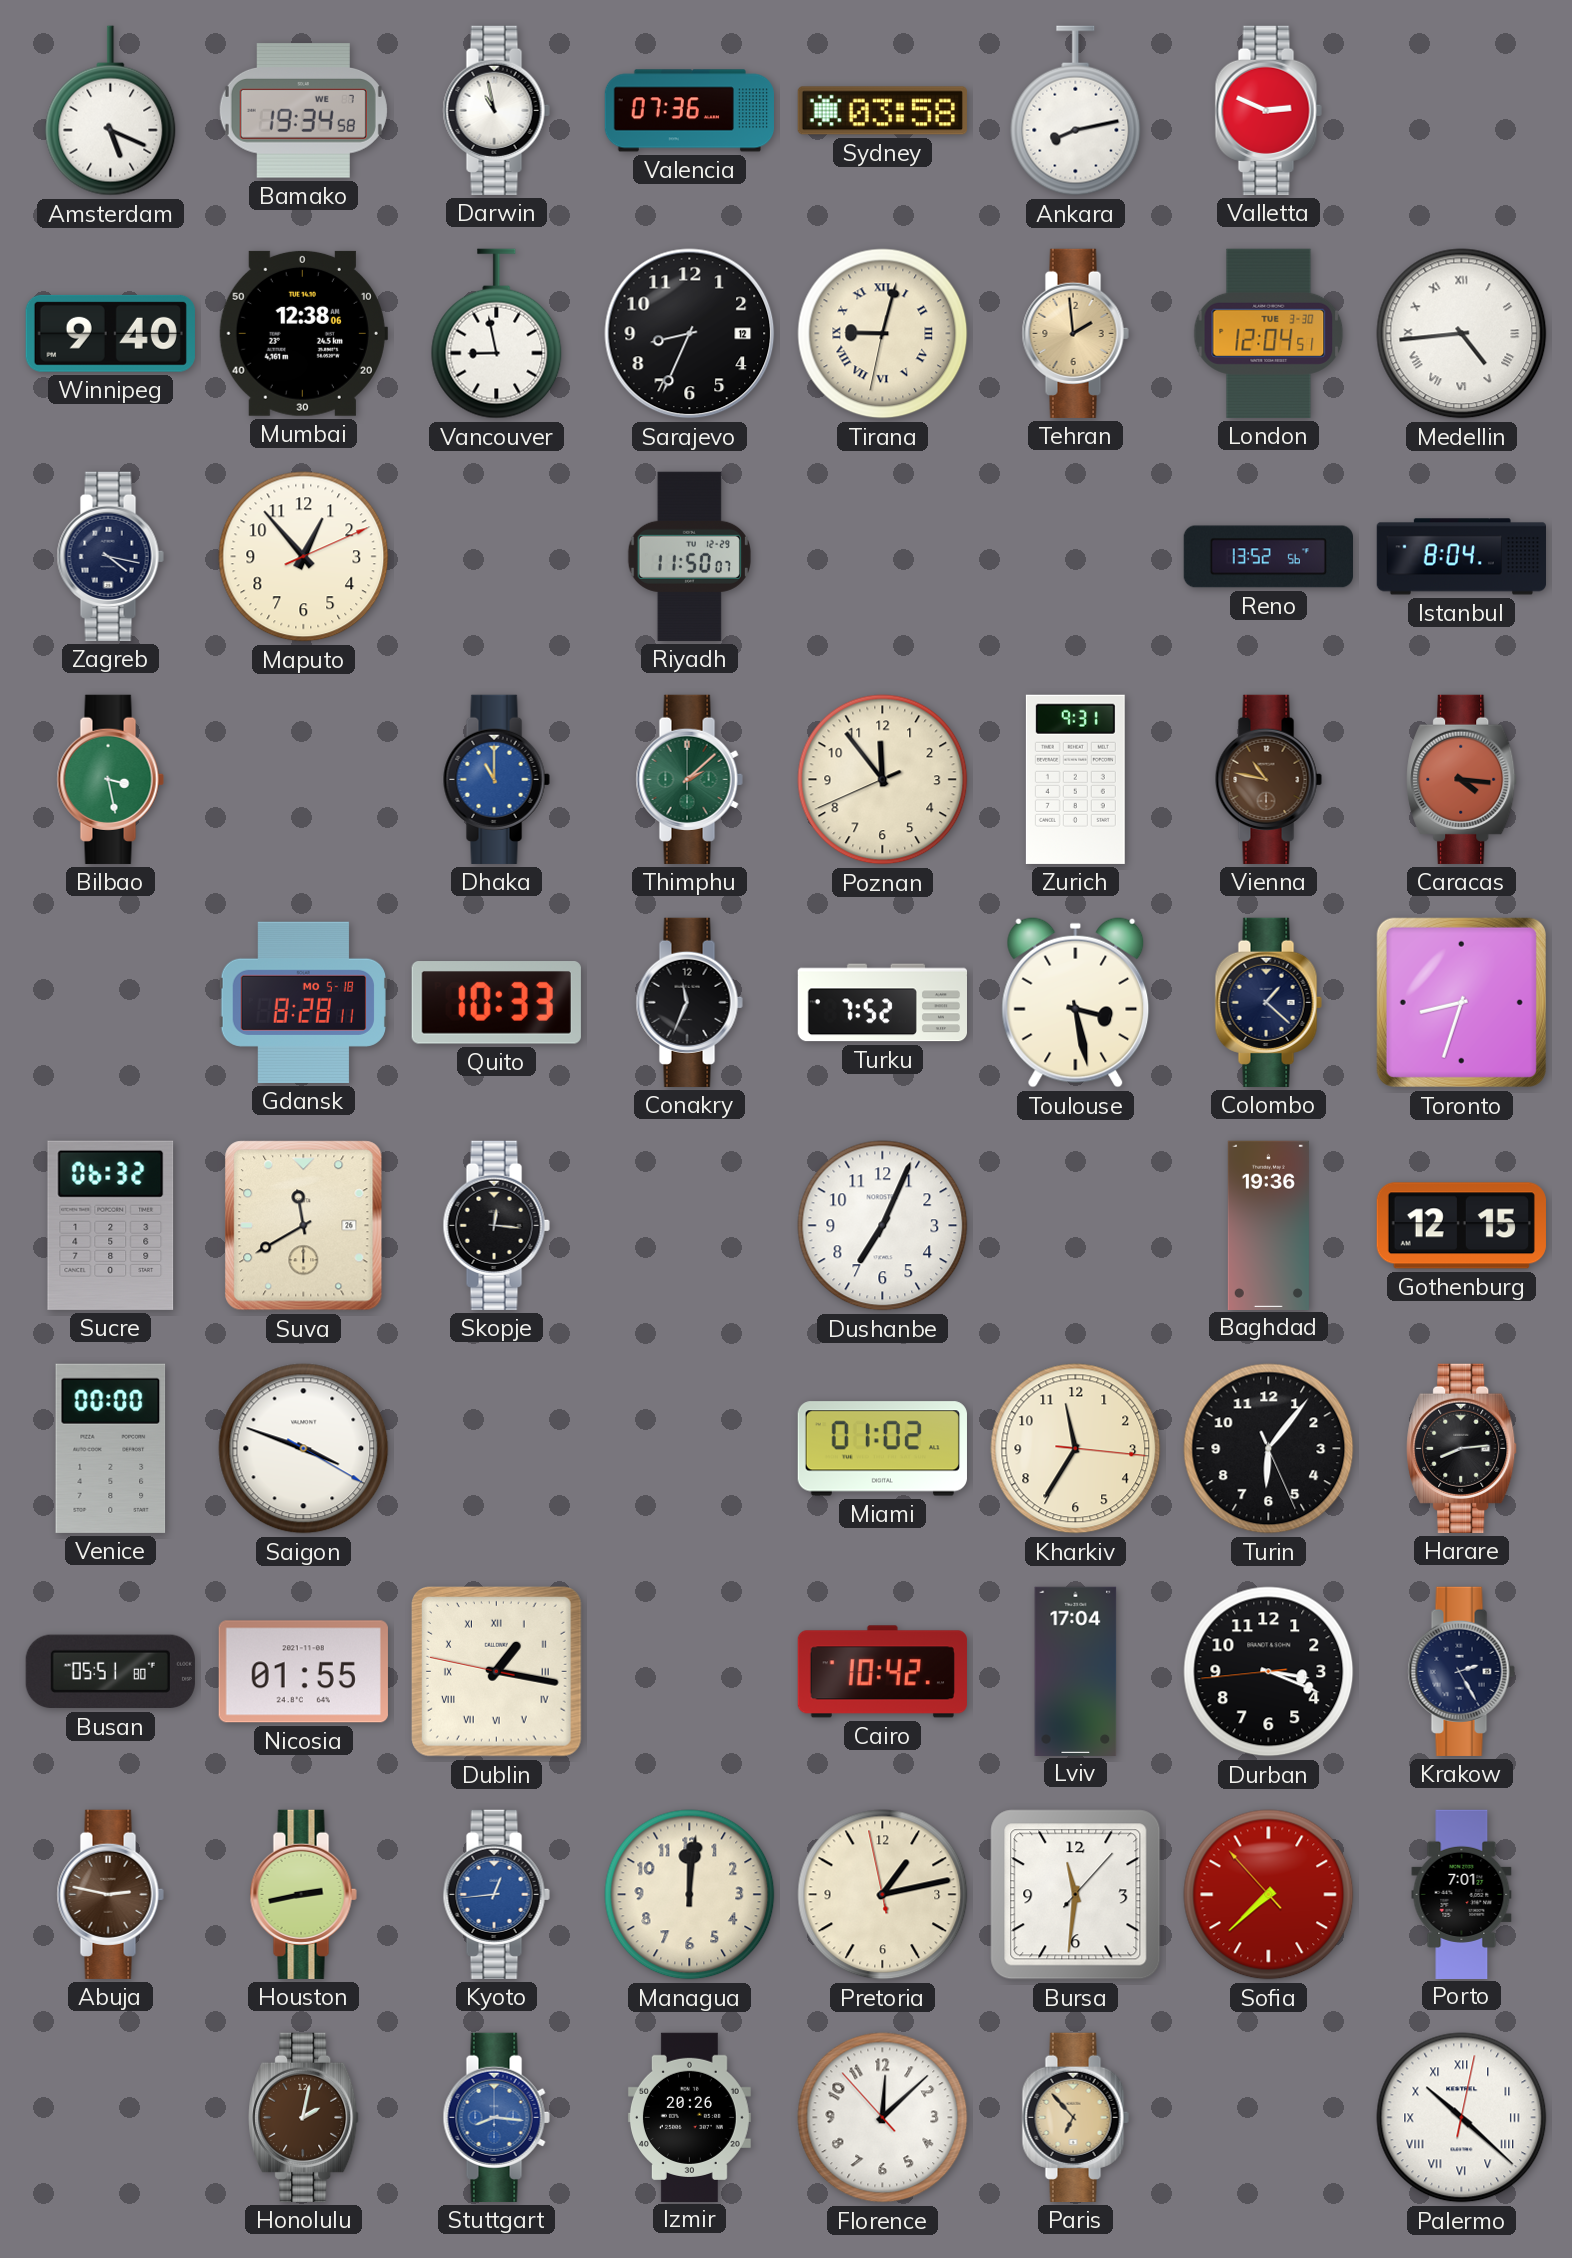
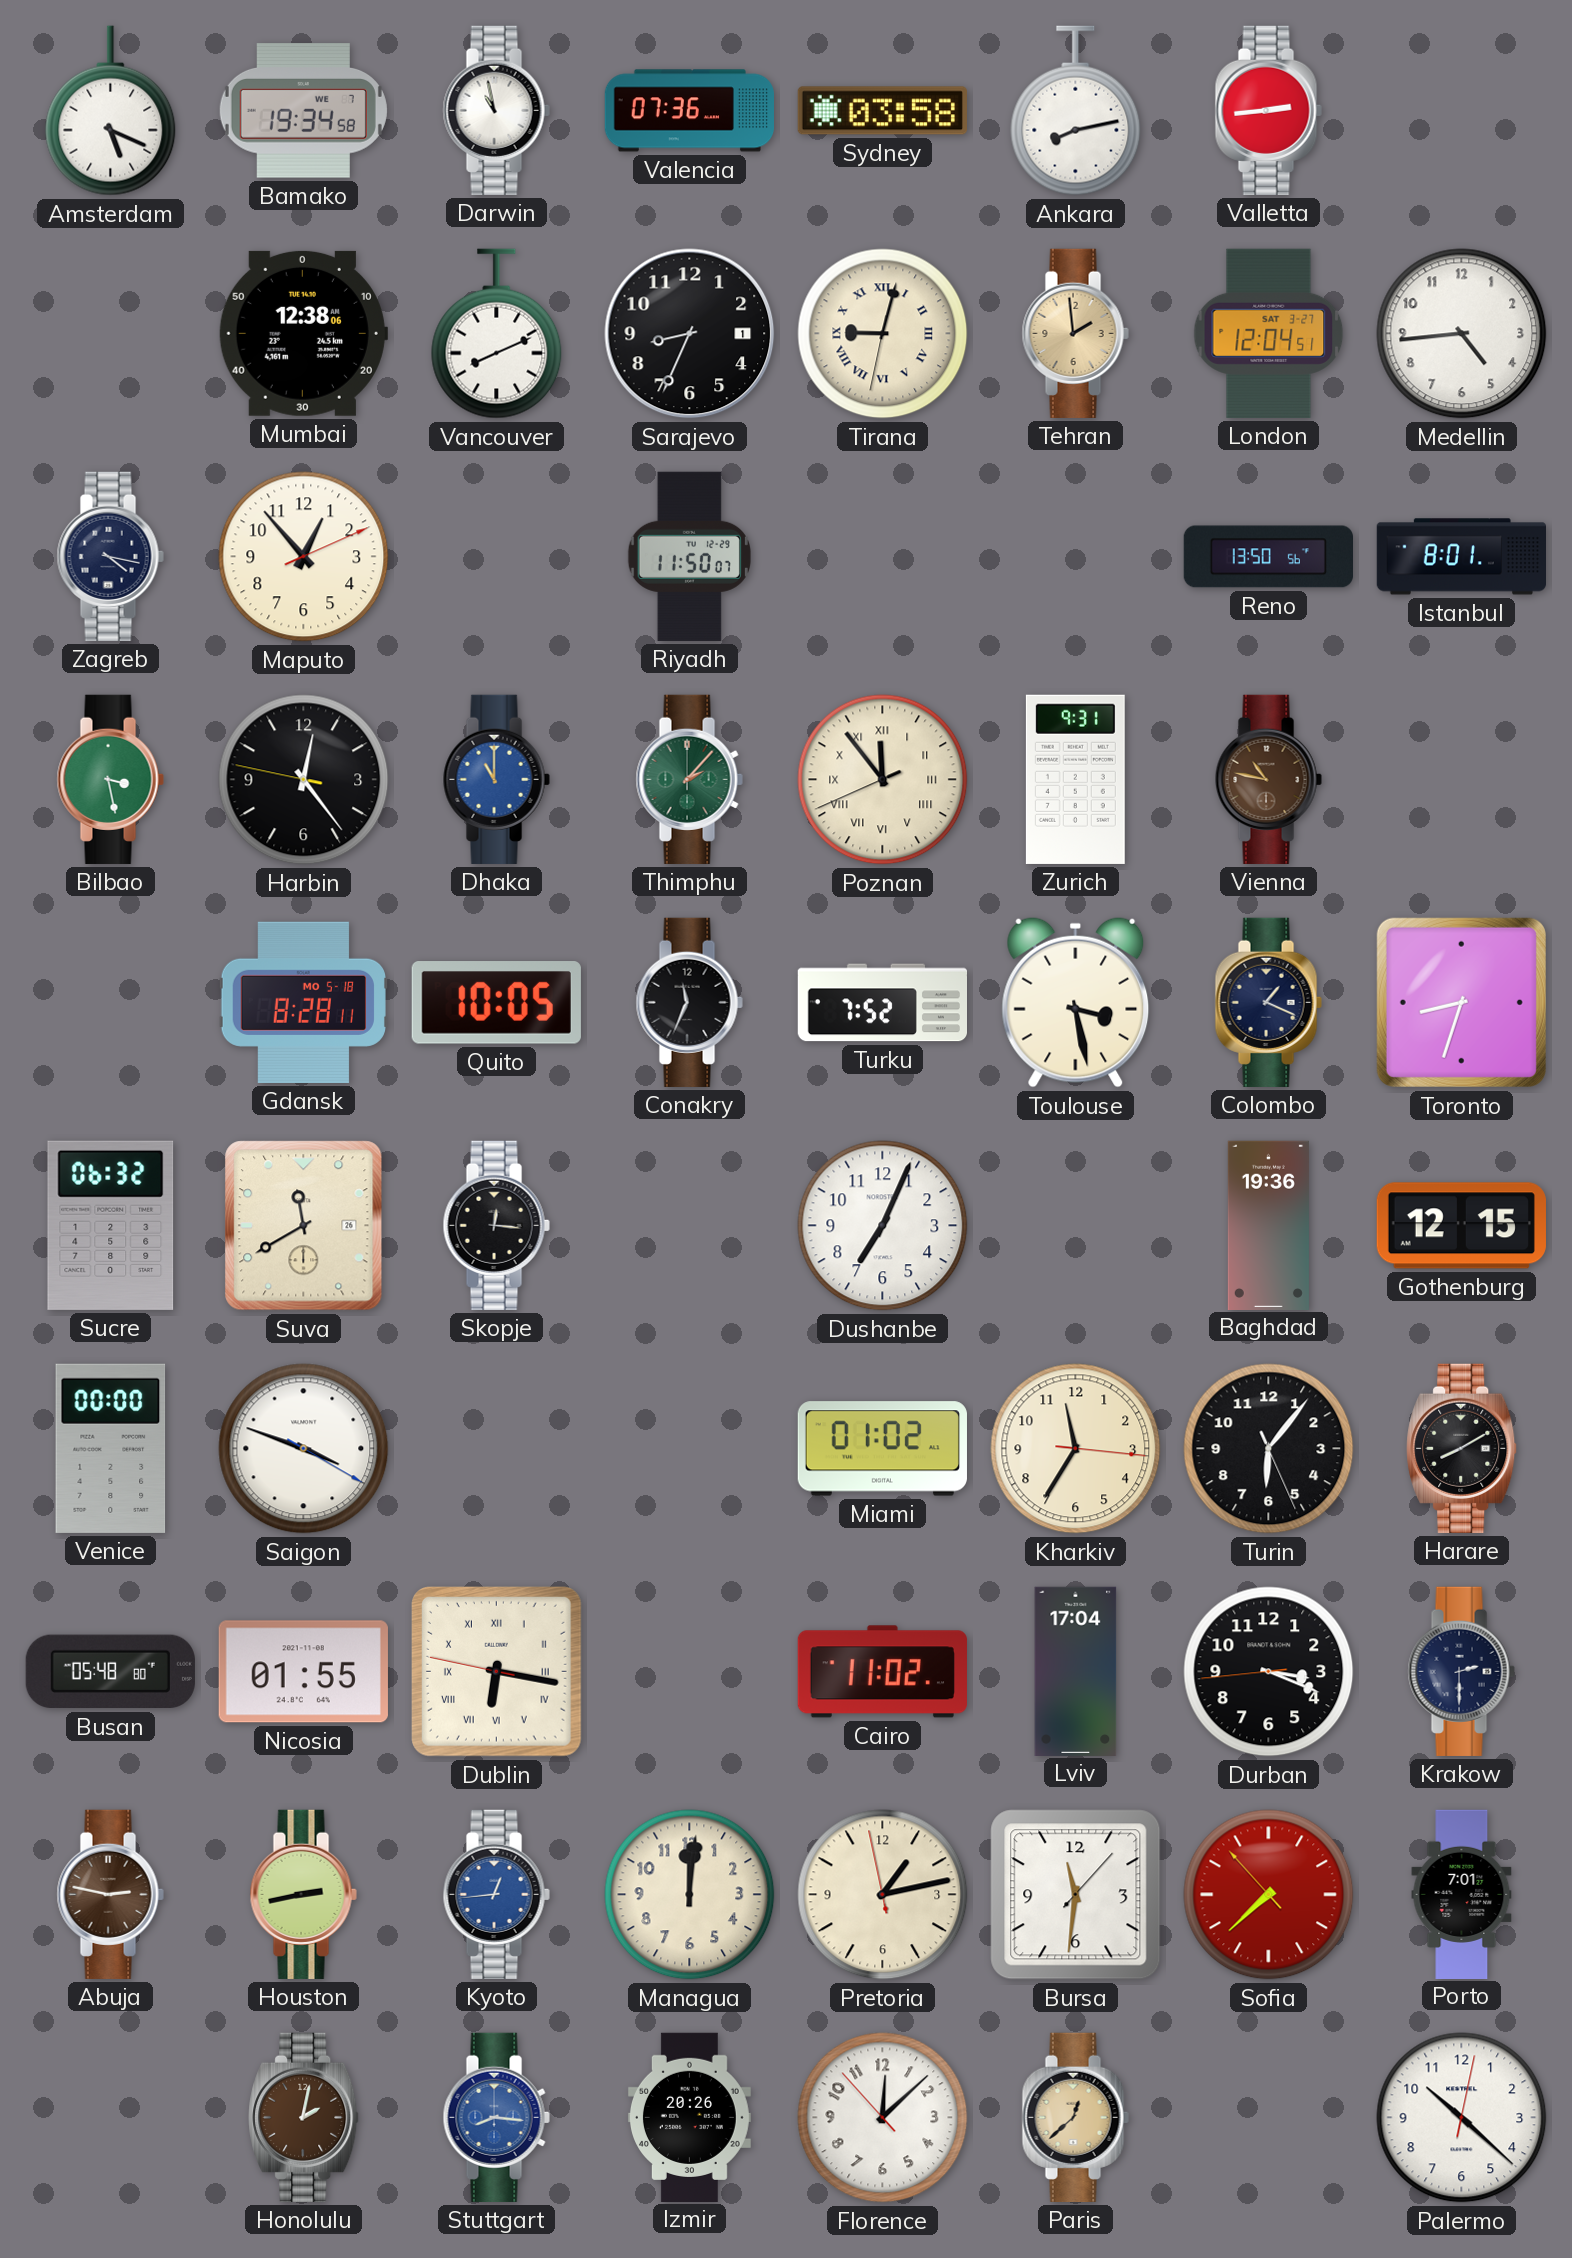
Valletta: 2:49 -> 2:44 (1268, 110)
Winnipeg: 9:40 -> none (110, 333)
Vancouver: 8:58 -> 8:11 (497, 334)
Sarajevo date: 12 -> 1 (690, 334)
London date: TUE 3-30 -> SAT 3-27 (1269, 333)
Medellin numerals: Roman -> Arabic (1462, 334)
Reno: 13:52 -> 13:50 (1268, 557)
Istanbul: 8:04 -> 8:01 (1461, 557)
Harbin: none -> 12:23 (304, 780)
Thimphu: 2:08 -> 2:07 (689, 779)
Poznan numerals: Arabic -> Roman (883, 780)
Caracas: 4:16 -> none (1462, 779)
Quito: 10:33 -> 10:05 (496, 1003)
Colombo: 1:22 -> 1:19 (1268, 1002)
Harare: 8:14 -> 8:10 (1462, 1448)
Busan: 05:51 -> 05:48 (110, 1672)
Dublin: 1:16 -> 6:16 (496, 1671)
Cairo: 10:42 -> 11:02 (882, 1672)
Krakow: 2:25 -> 2:30 (1461, 1671)
Paris: 6:53 -> 12:38 (1075, 2117)
Palermo numerals: Roman -> Arabic (1462, 2118)
